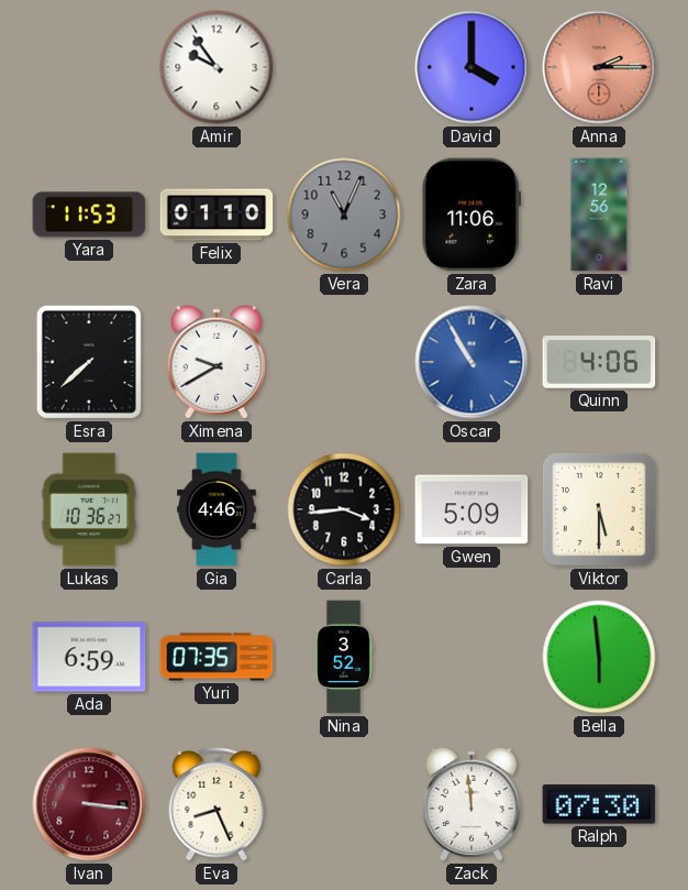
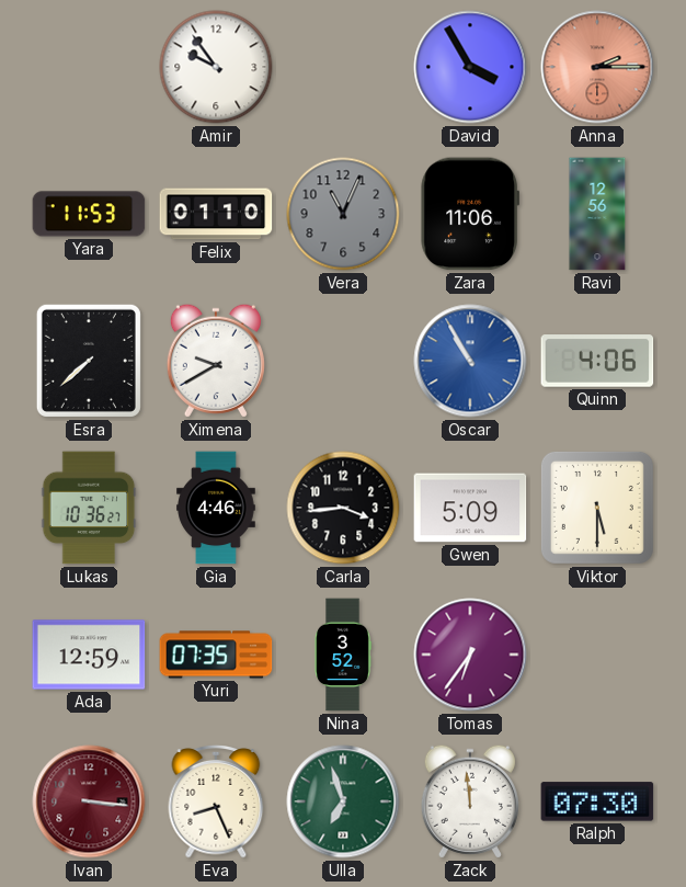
David: 4:00 -> 3:55 (470, 67)
Ada: 6:59 -> 12:59 (89, 655)
Tomas: none -> 6:36 (470, 655)
Bella: 5:59 -> none (599, 657)
Ulla: none -> 6:57 (343, 801)
